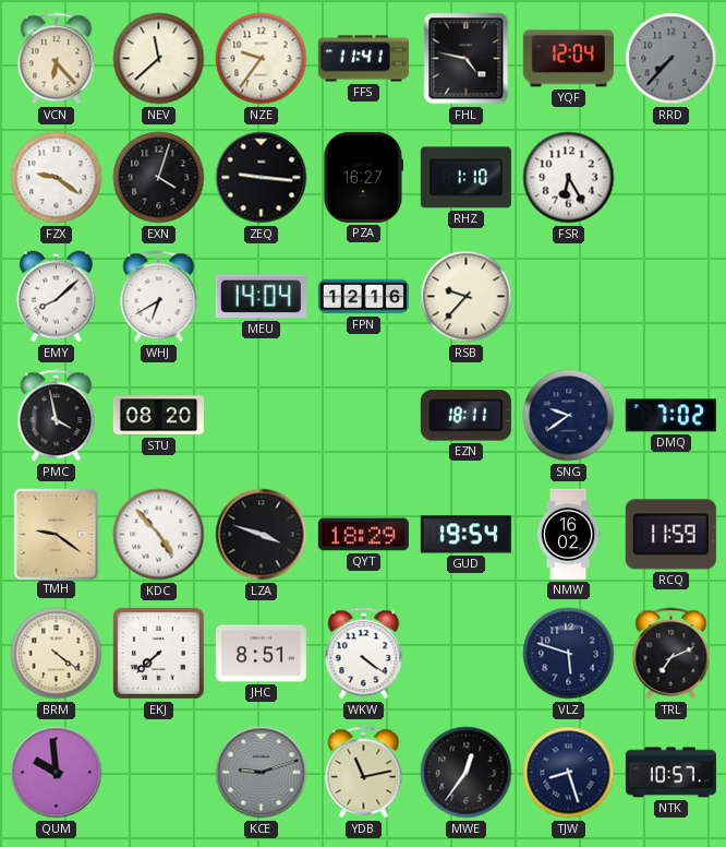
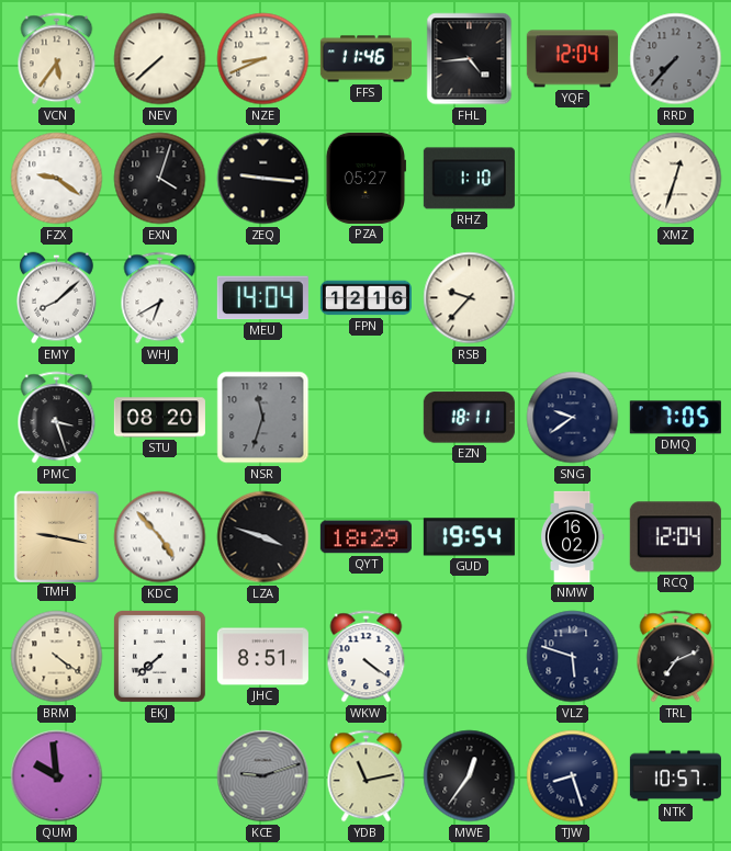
VCN: 6:23 -> 5:36 (57, 59)
NEV: 11:38 -> 7:38 (160, 59)
NZE: 9:36 -> 8:41 (263, 59)
FFS: 11:41 -> 11:46 (365, 59)
FHL: 4:47 -> 4:44 (470, 59)
PZA: 16:27 -> 05:27 (365, 178)
FSR: 6:25 -> none (569, 178)
XMZ: none -> 12:33 (676, 179)
PMC: 3:58 -> 3:27 (57, 418)
NSR: none -> 11:33 (263, 418)
DMQ: 7:02 -> 7:05 (675, 418)
TMH: 9:21 -> 9:17 (56, 536)
RCQ: 11:59 -> 12:04 (675, 537)
